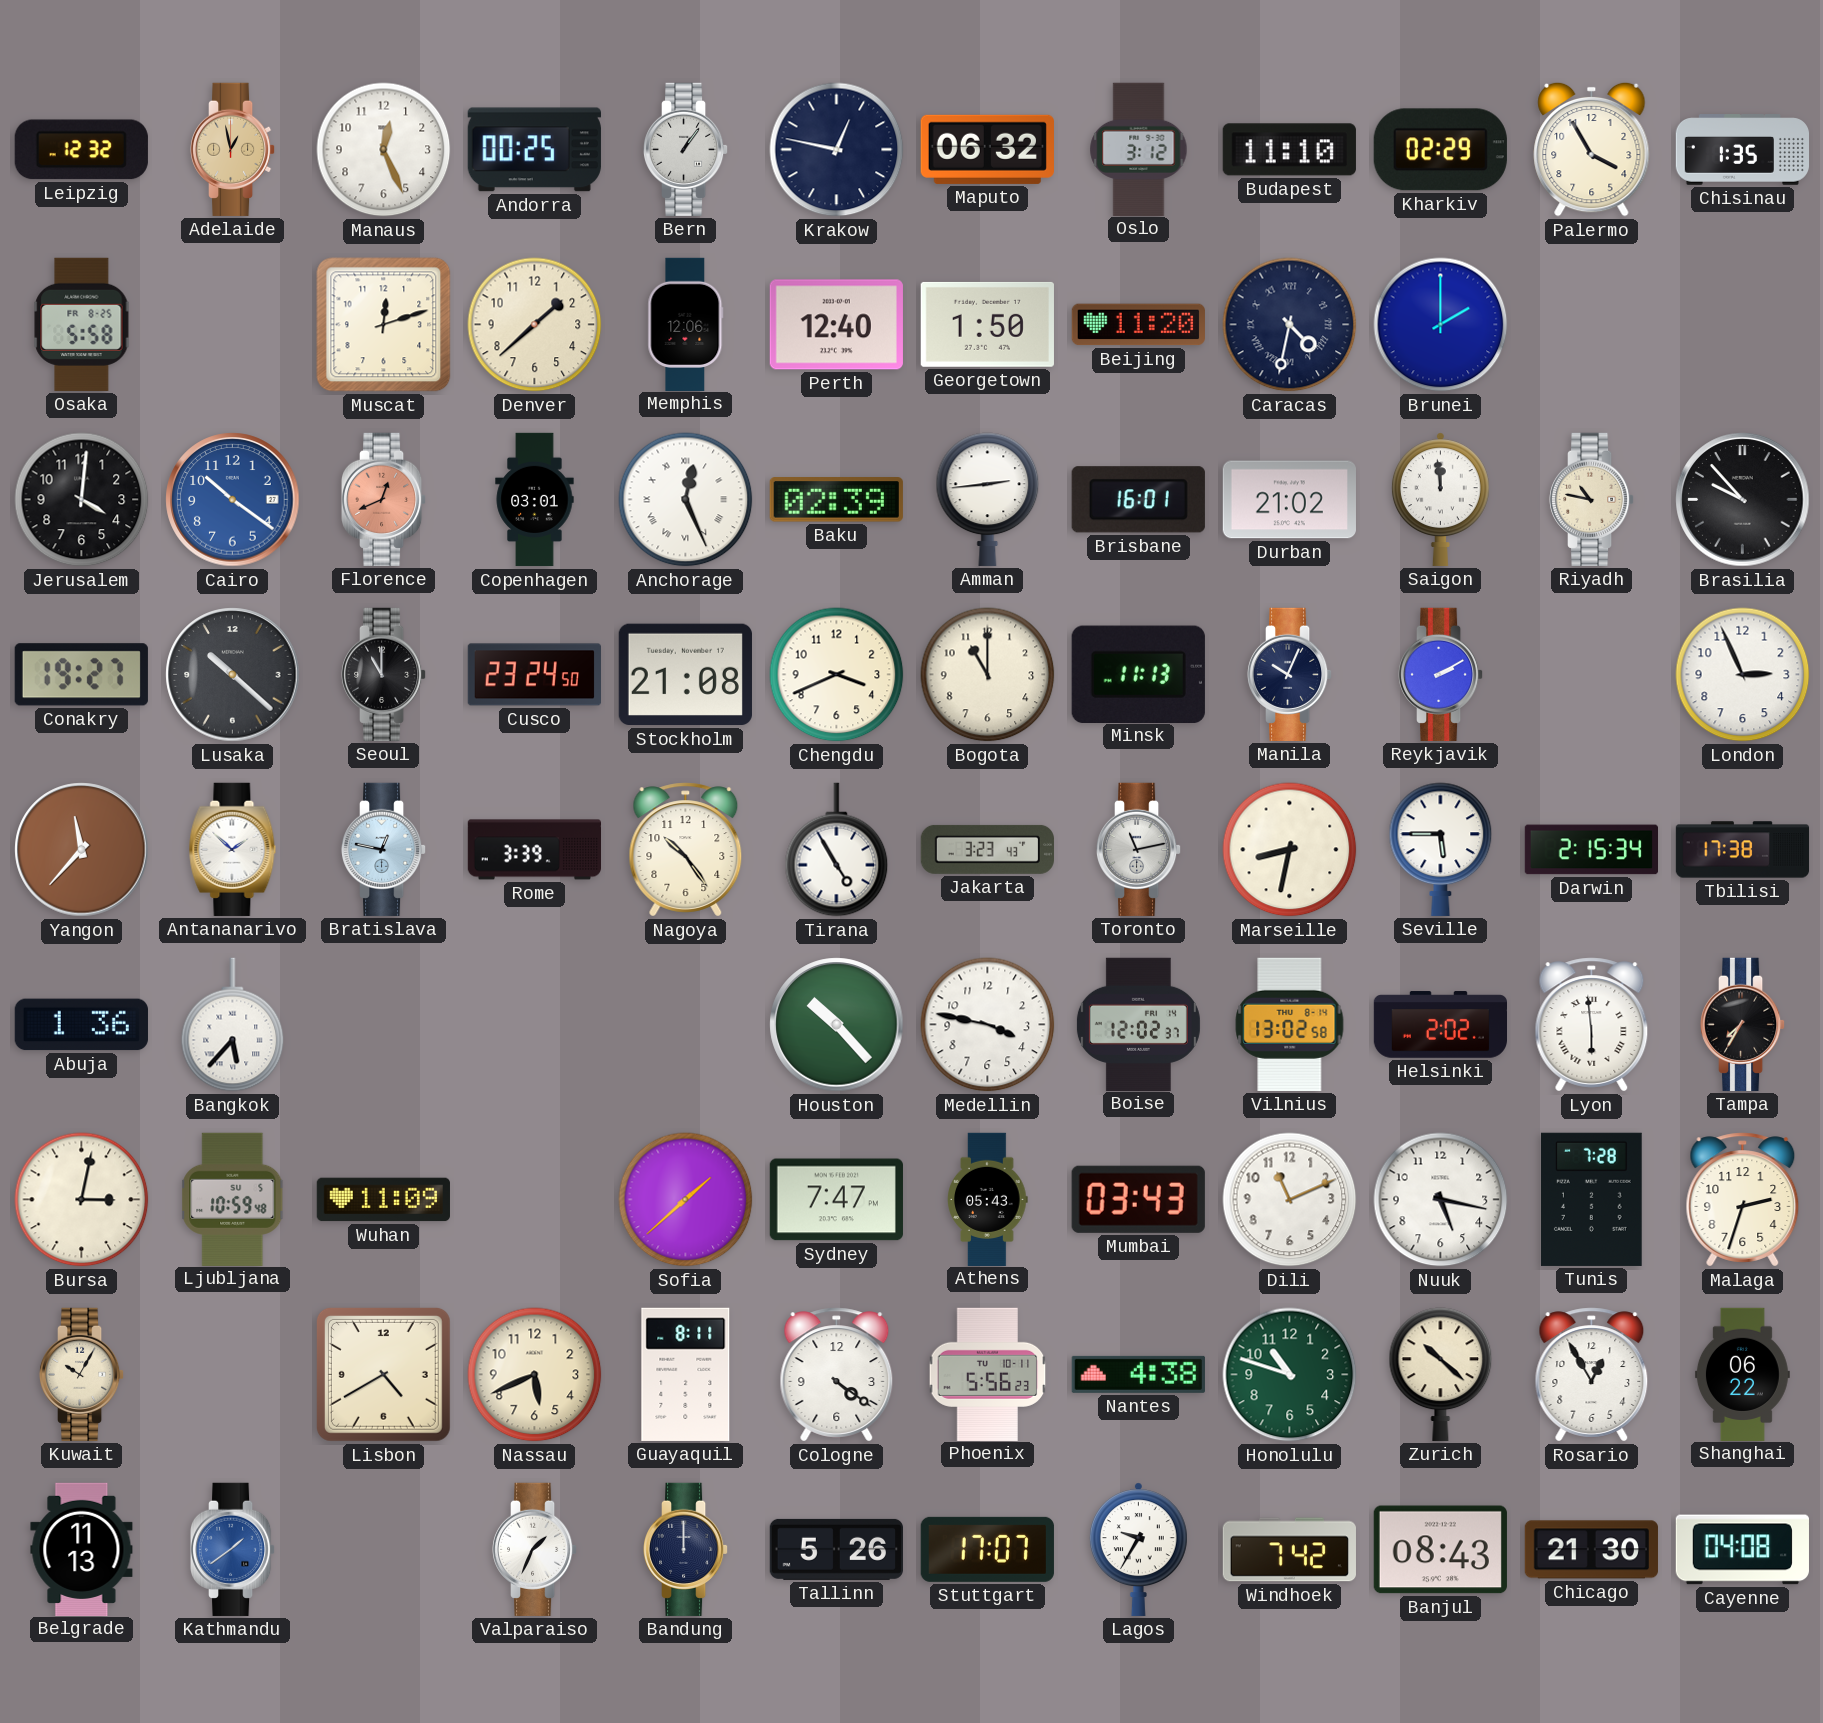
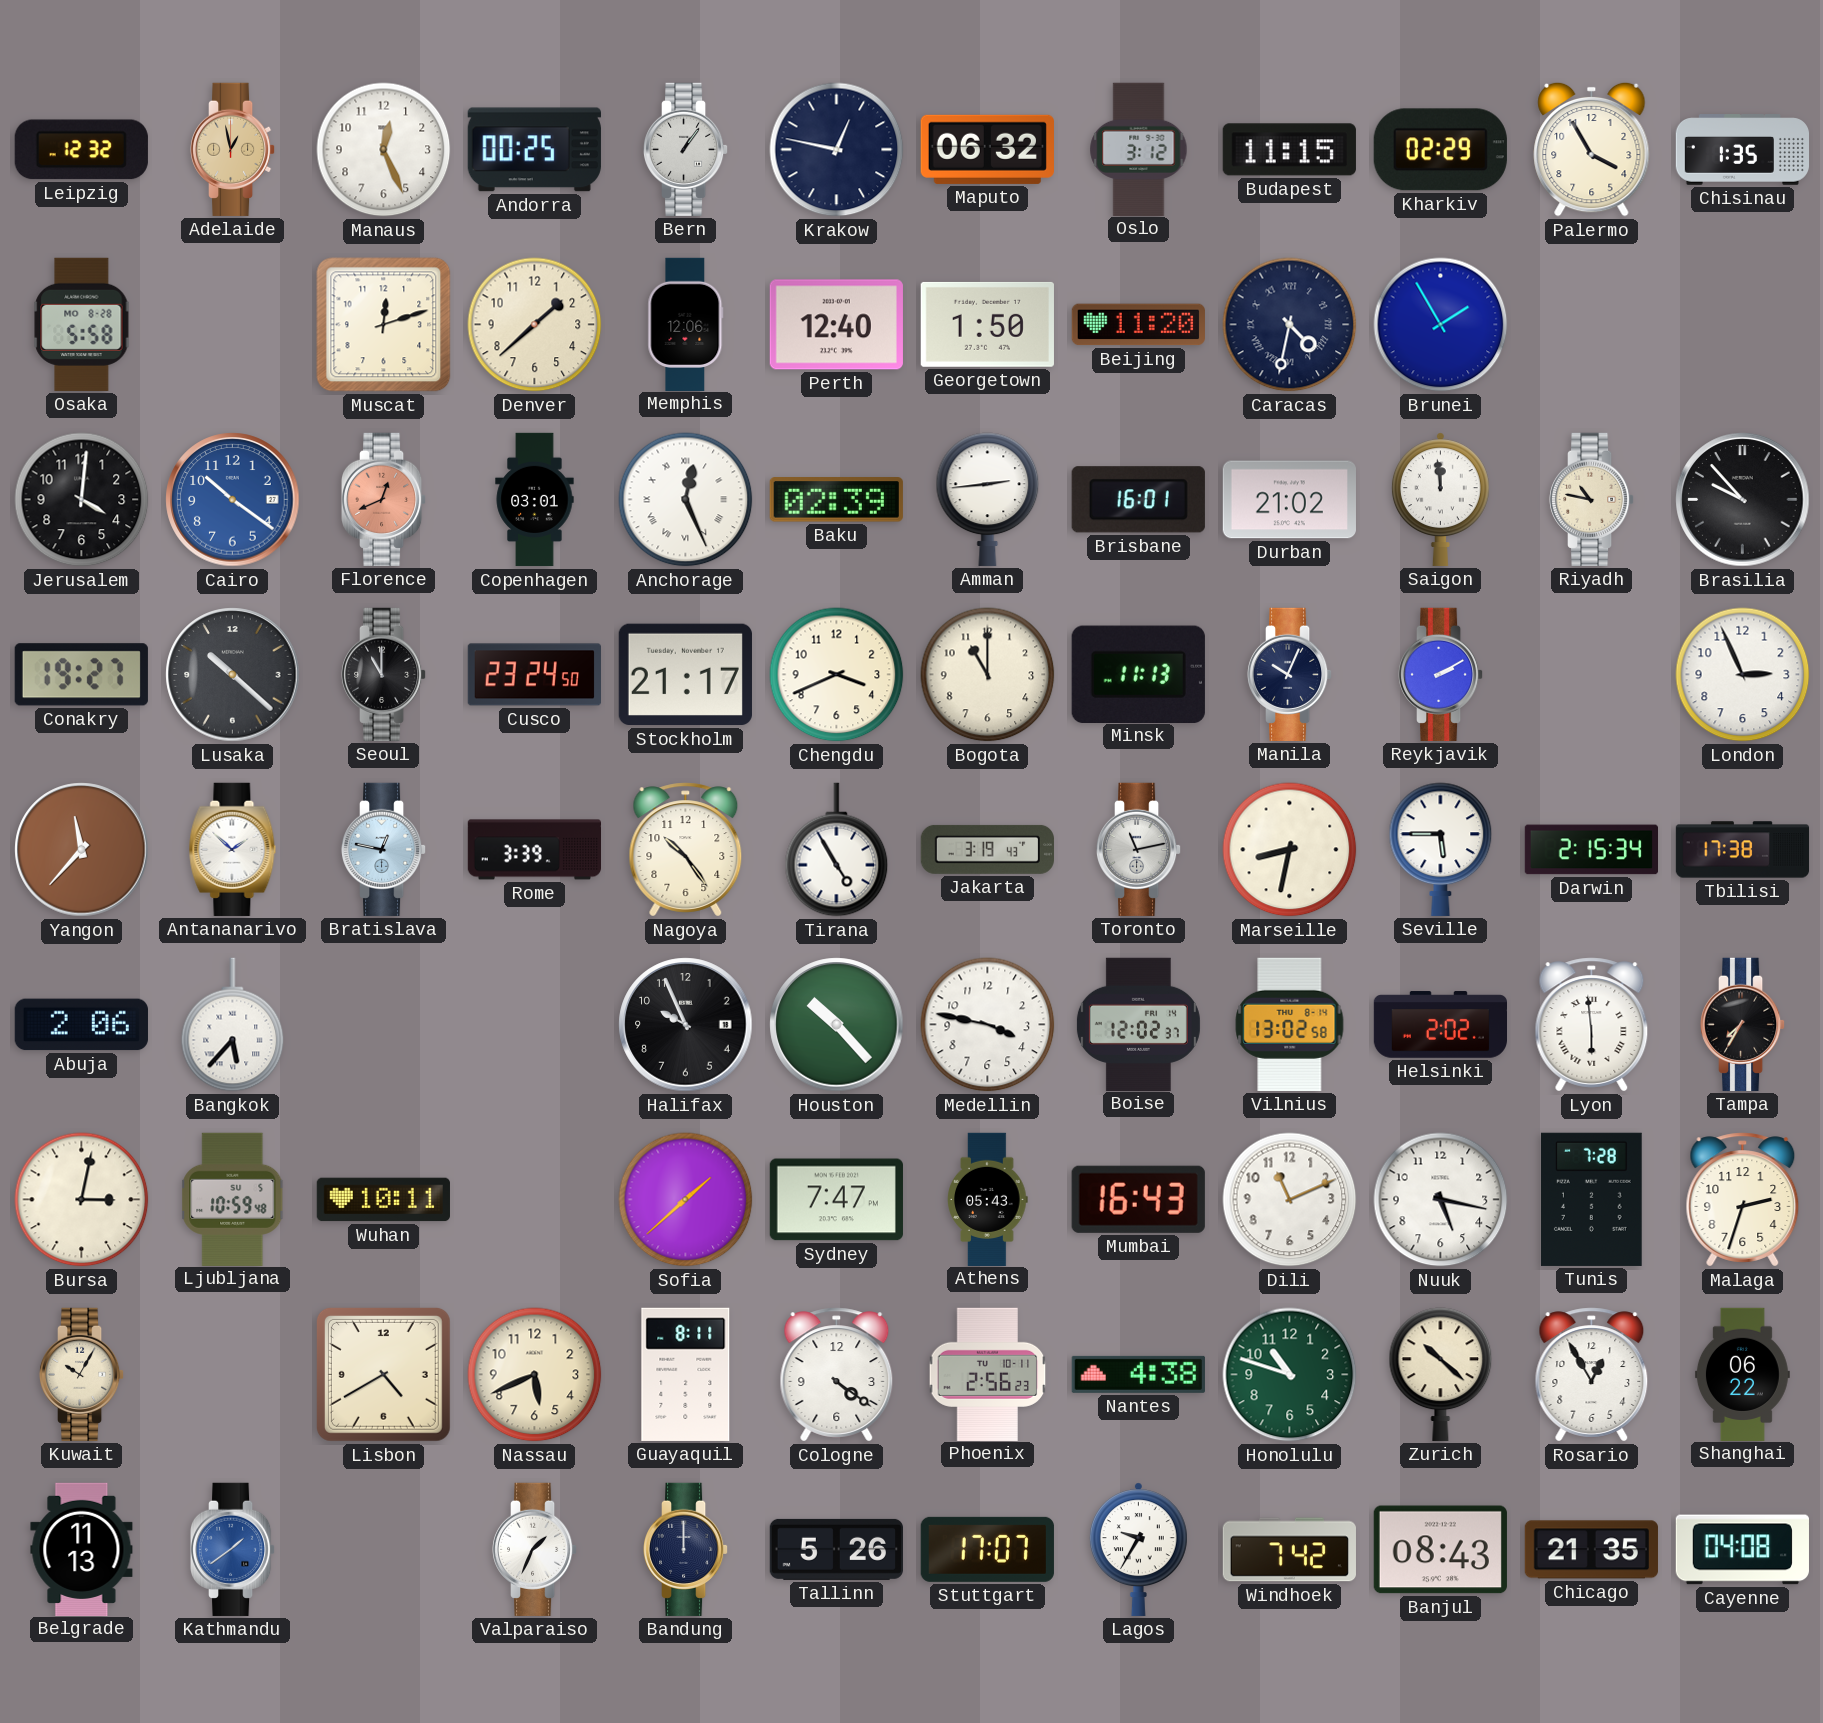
Budapest: 11:10 -> 11:15 (1289, 150)
Osaka date: FR 8-25 -> MO 8-28 (82, 324)
Brunei: 2:00 -> 1:55 (1441, 325)
Stockholm: 21:08 -> 21:17 (685, 675)
Jakarta: 3:23 -> 3:19 (987, 849)
Abuja: 1:36 -> 2:06 (81, 1025)
Halifax: none -> 9:56 (686, 1025)
Wuhan: 11:09 -> 10:11 (383, 1200)
Mumbai: 03:43 -> 16:43 (1138, 1199)
Phoenix: 5:56 -> 2:56 (988, 1374)
Chicago: 21:30 -> 21:35 (1591, 1550)
